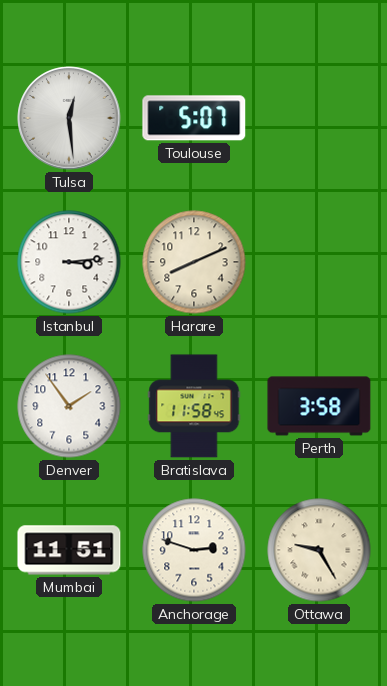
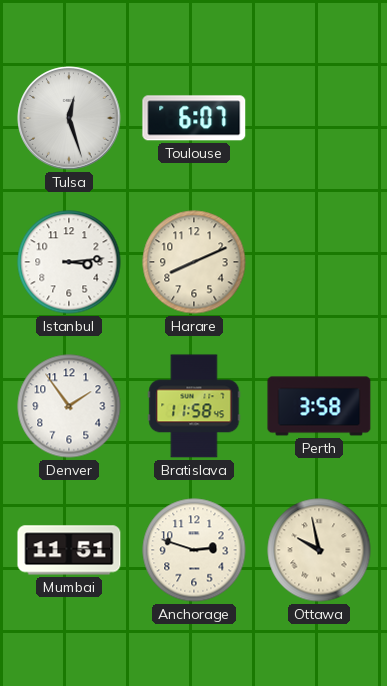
Tulsa: 12:29 -> 12:27 (69, 118)
Toulouse: 5:07 -> 6:07 (194, 118)
Ottawa: 9:25 -> 9:58 (319, 550)
